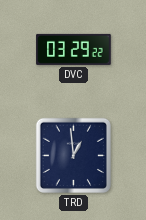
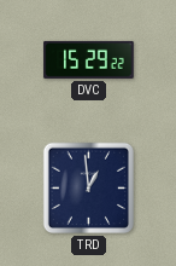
DVC: 03:29 -> 15:29 (89, 59)
